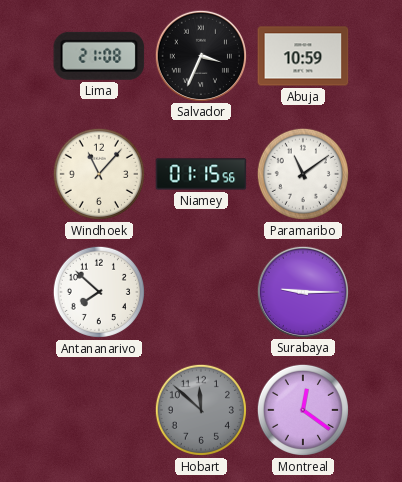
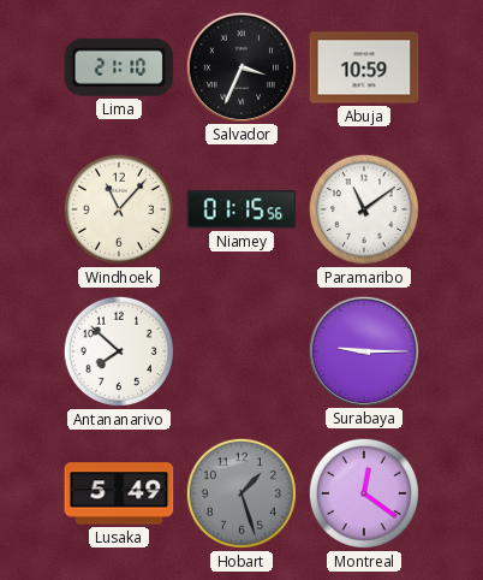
Lima: 21:08 -> 21:10 (119, 67)
Lusaka: none -> 5:49 (119, 493)
Hobart: 11:52 -> 1:27 (241, 493)
